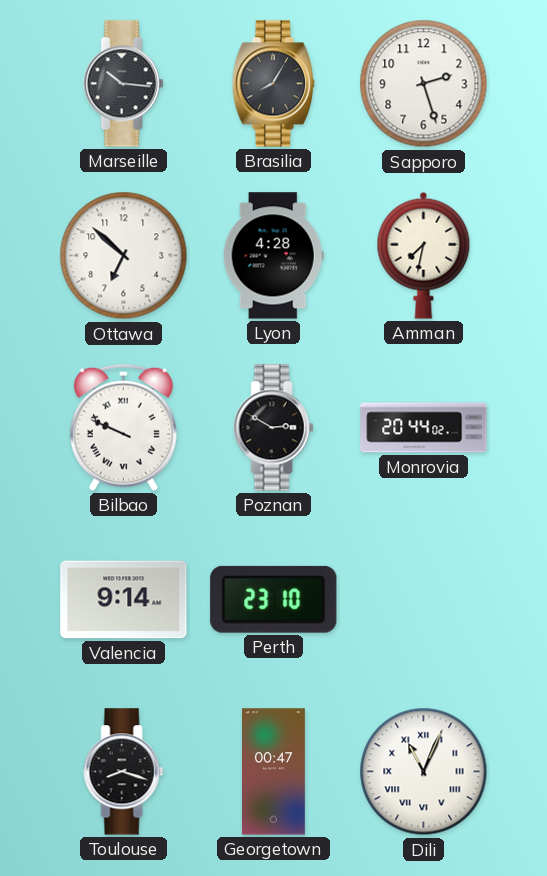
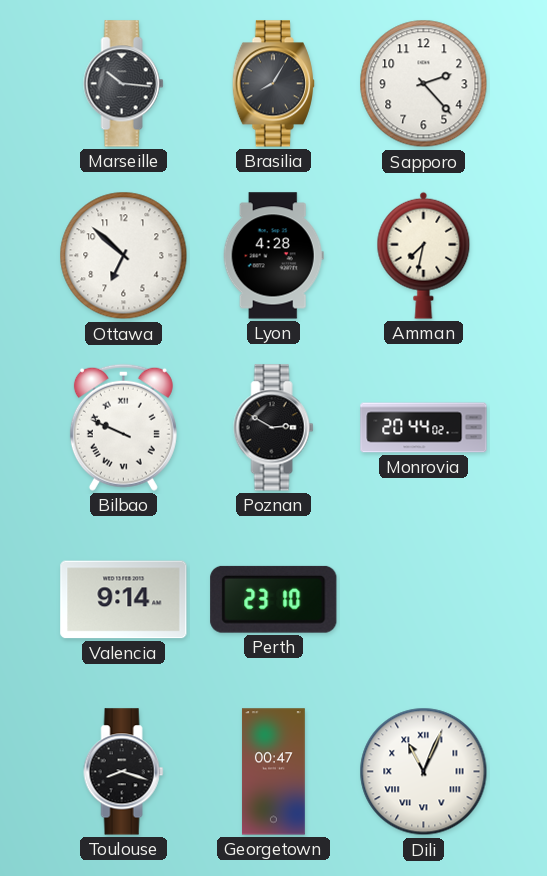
Sapporo: 2:27 -> 2:23 (424, 84)
